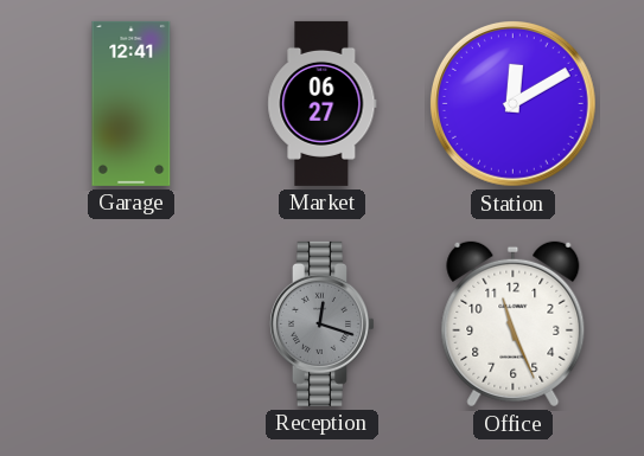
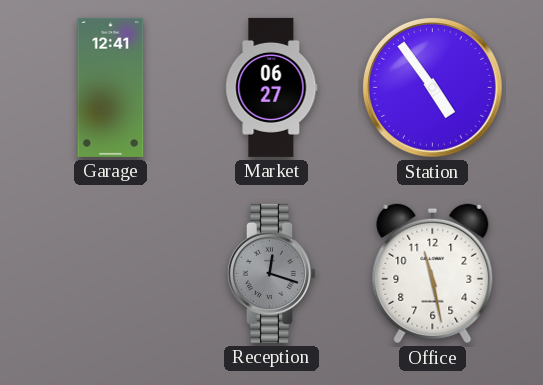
Station: 12:10 -> 4:54 (432, 87)
Office: 11:26 -> 11:28 (433, 274)
